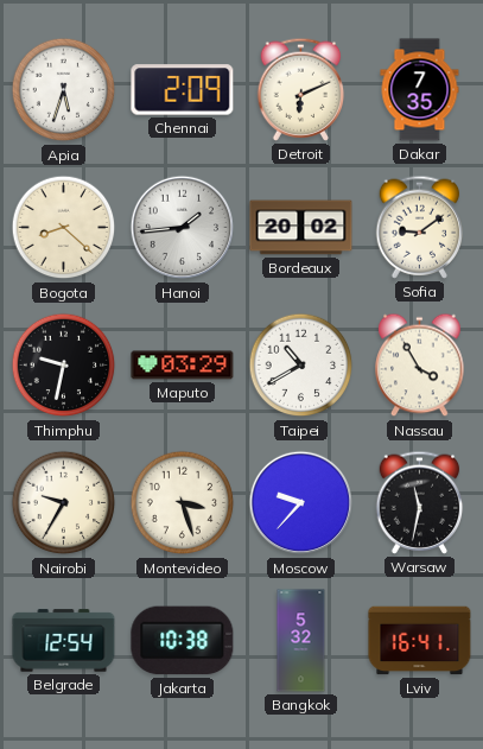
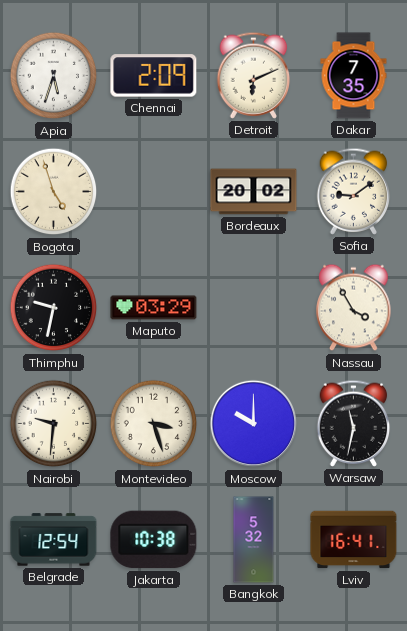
Bogota: 8:22 -> 4:57 (54, 192)
Hanoi: 1:44 -> none (183, 228)
Taipei: 10:40 -> none (301, 366)
Nairobi: 9:35 -> 9:31 (54, 424)
Moscow: 9:37 -> 10:00 (254, 424)
